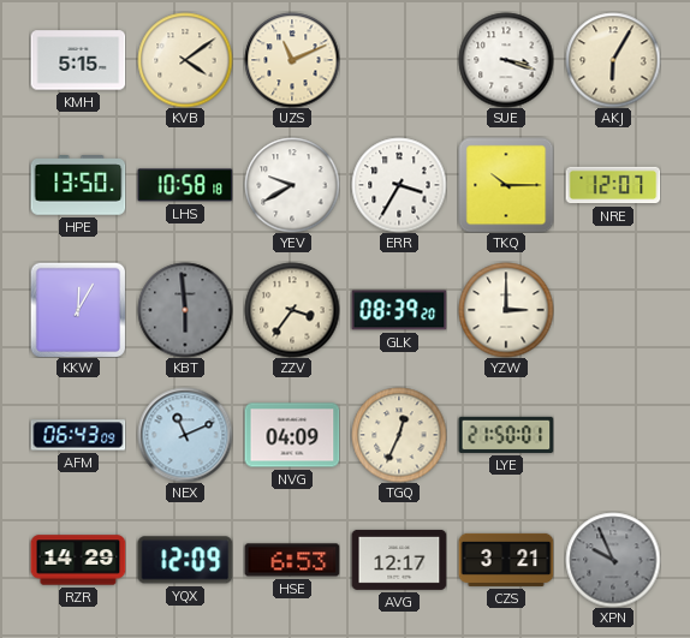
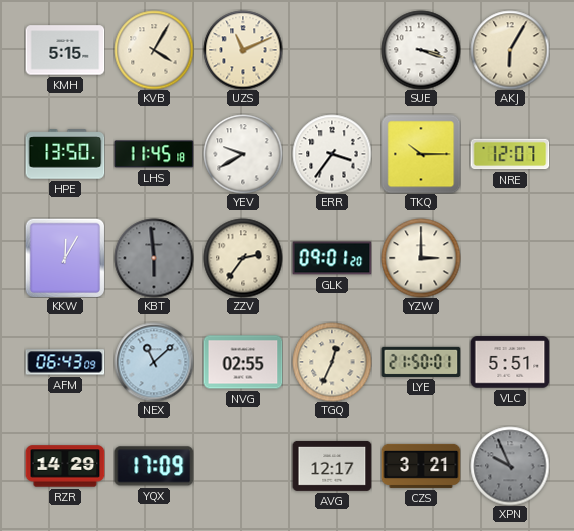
KVB: 4:09 -> 4:05 (154, 50)
LHS: 10:58 -> 11:45 (154, 154)
ERR: 3:35 -> 3:36 (332, 154)
ZZV: 3:36 -> 2:36 (243, 258)
GLK: 08:39 -> 09:01 (332, 258)
NEX: 11:11 -> 11:08 (154, 362)
NVG: 04:09 -> 02:55 (243, 362)
VLC: none -> 5:51 (510, 362)
YQX: 12:09 -> 17:09 (154, 466)
HSE: 6:53 -> none (292, 560)
